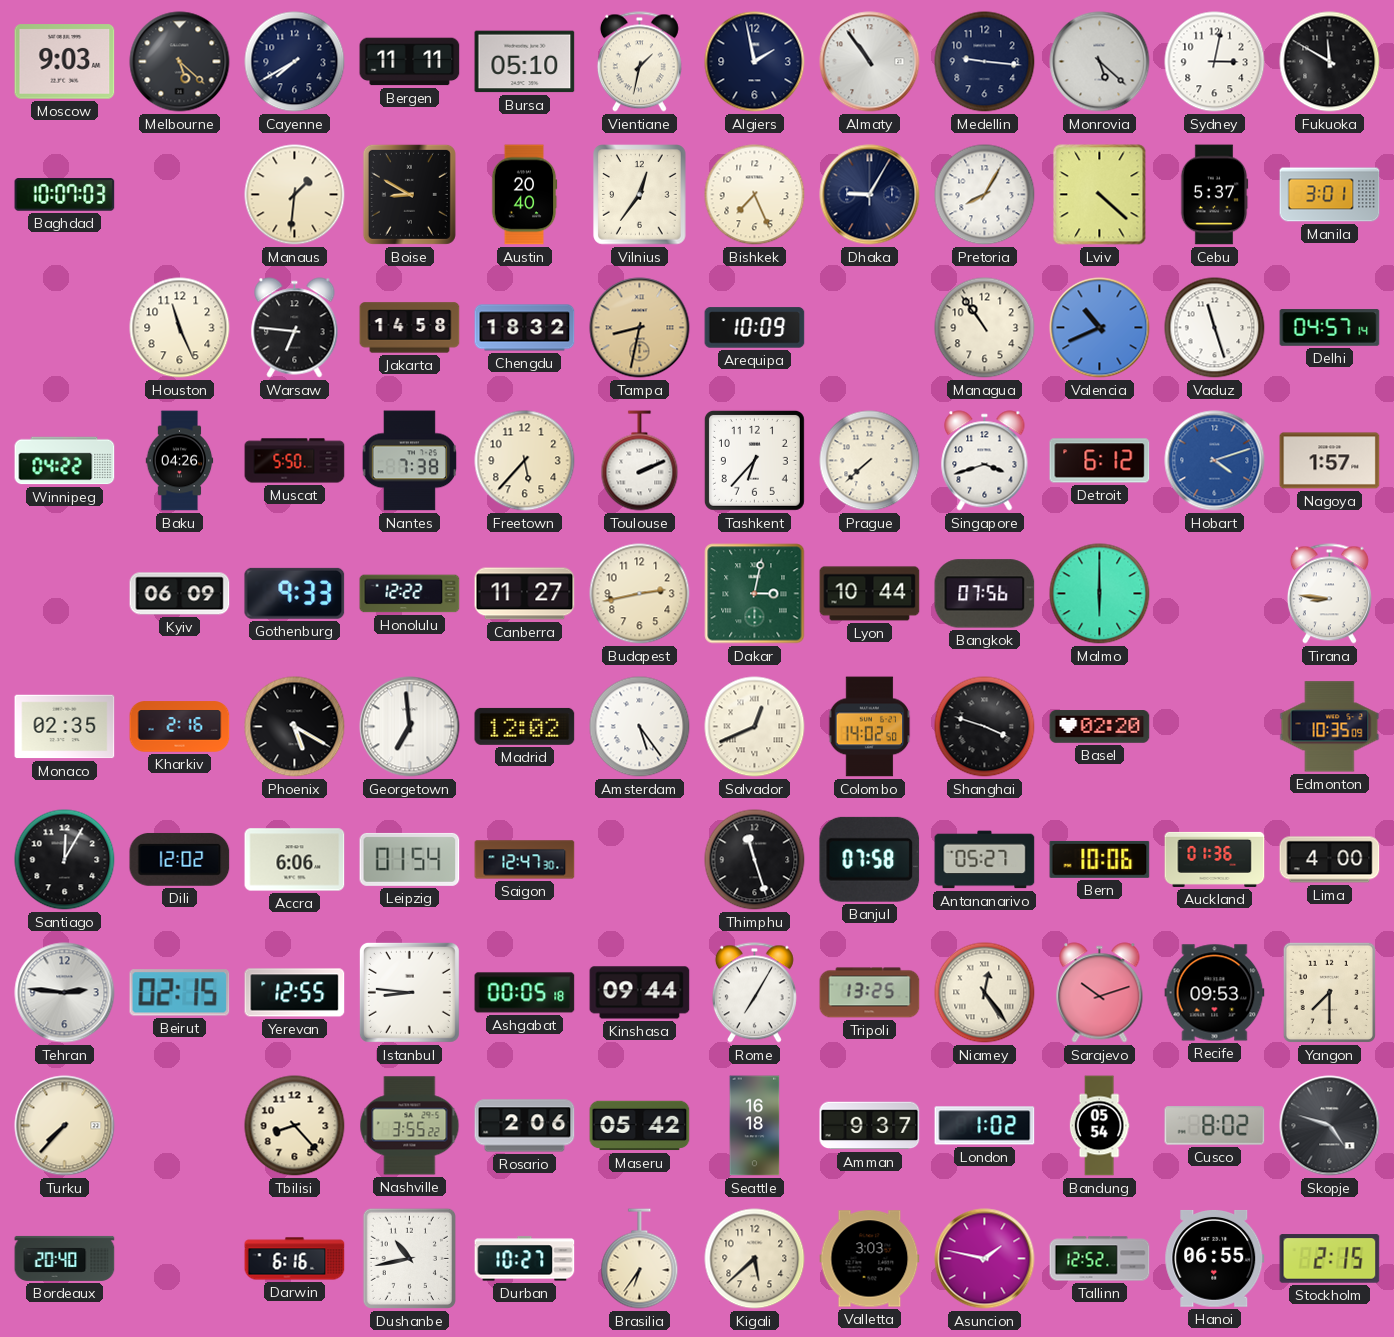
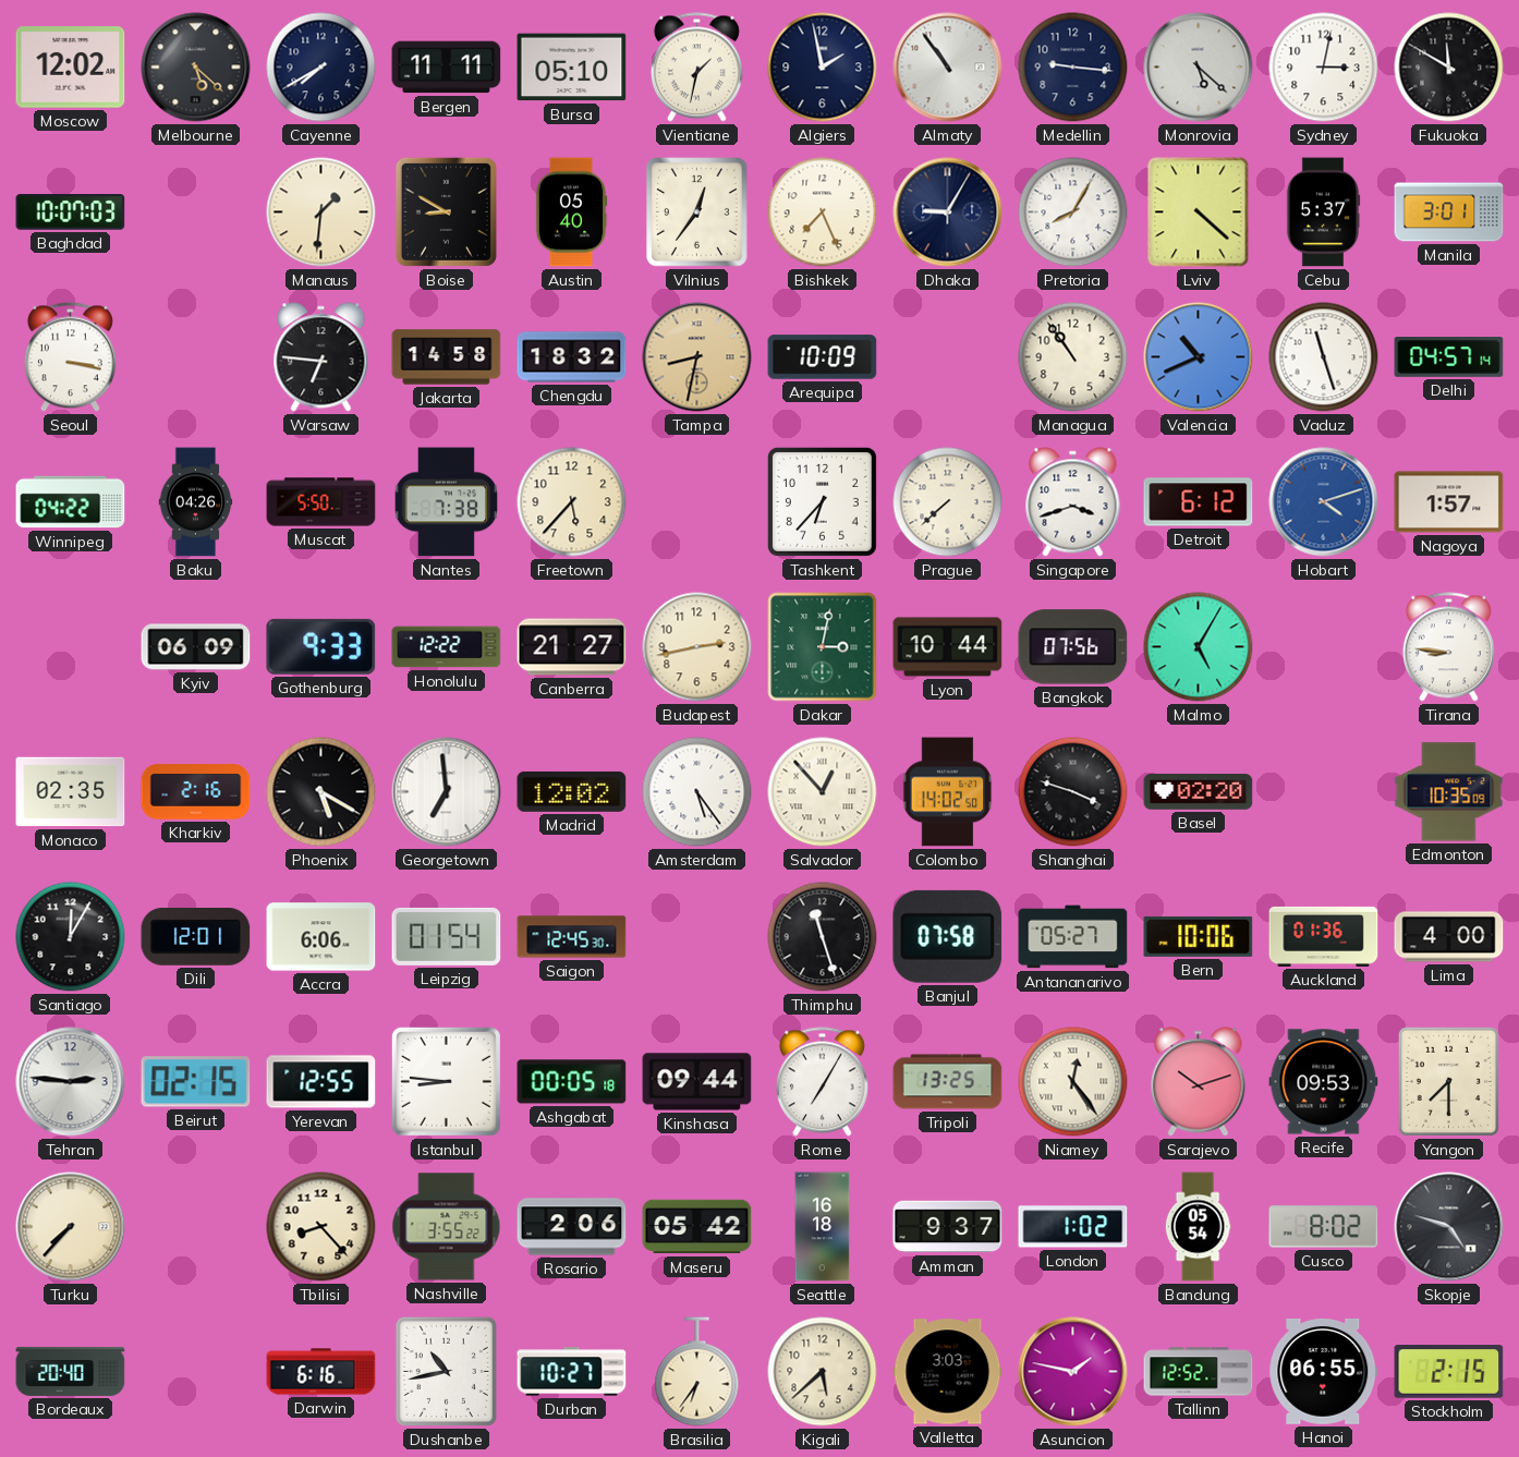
Moscow: 9:03 -> 12:02 (71, 68)
Austin: 20:40 -> 05:40 (571, 213)
Seoul: none -> 3:17 (70, 357)
Houston: 11:26 -> none (180, 328)
Toulouse: 2:11 -> none (640, 461)
Canberra: 11:27 -> 21:27 (572, 647)
Malmo: 6:00 -> 5:05 (1199, 647)
Salvador: 12:41 -> 12:53 (823, 792)
Dili: 12:02 -> 12:01 (196, 936)
Saigon: 12:47 -> 12:45 (572, 937)
